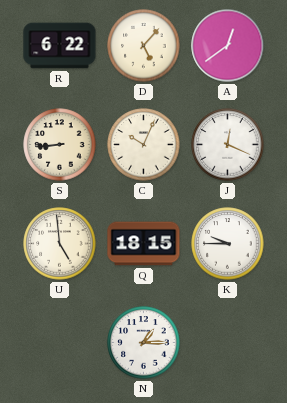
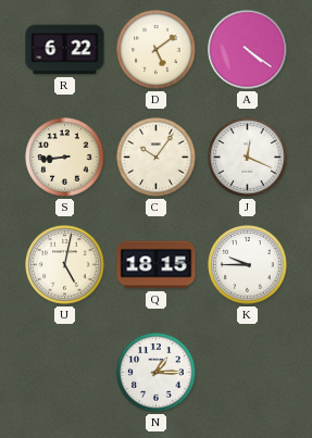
D: 5:07 -> 5:09 (157, 50)
A: 12:39 -> 4:21 (248, 50)
C: 10:04 -> 10:06 (157, 158)
U: 4:59 -> 5:02 (65, 265)
